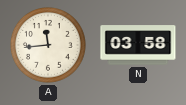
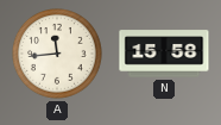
N: 03:58 -> 15:58 (164, 54)
